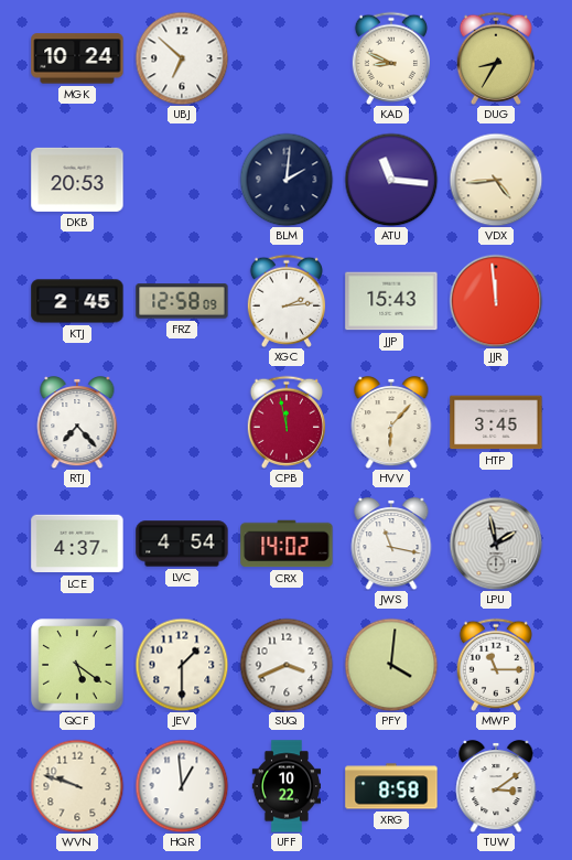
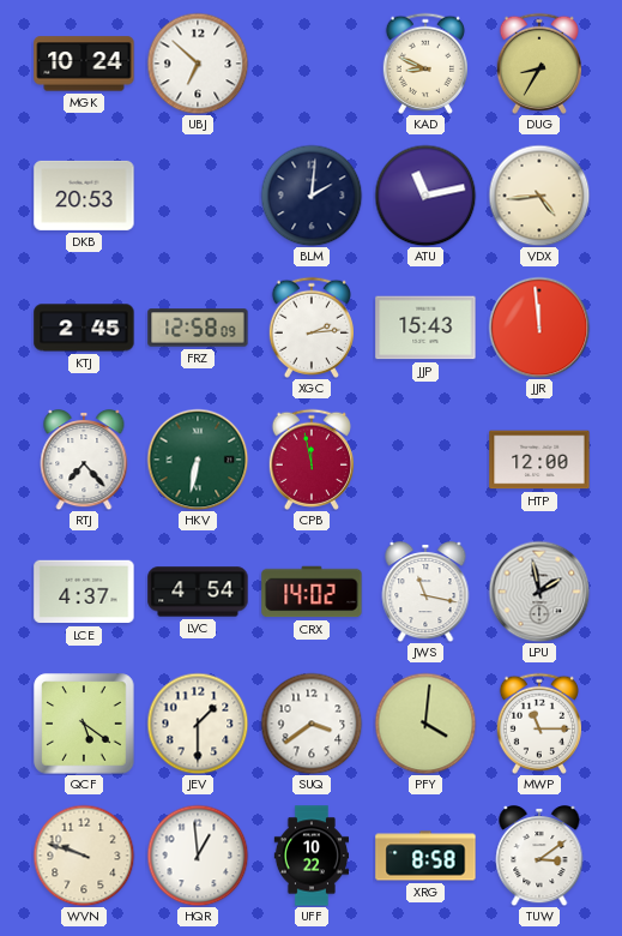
ATU: 11:16 -> 11:13 (425, 196)
HKV: none -> 6:32 (198, 460)
HVV: 6:07 -> none (391, 422)
HTP: 3:45 -> 12:00 (539, 460)
SUQ: 3:41 -> 3:39 (312, 724)
